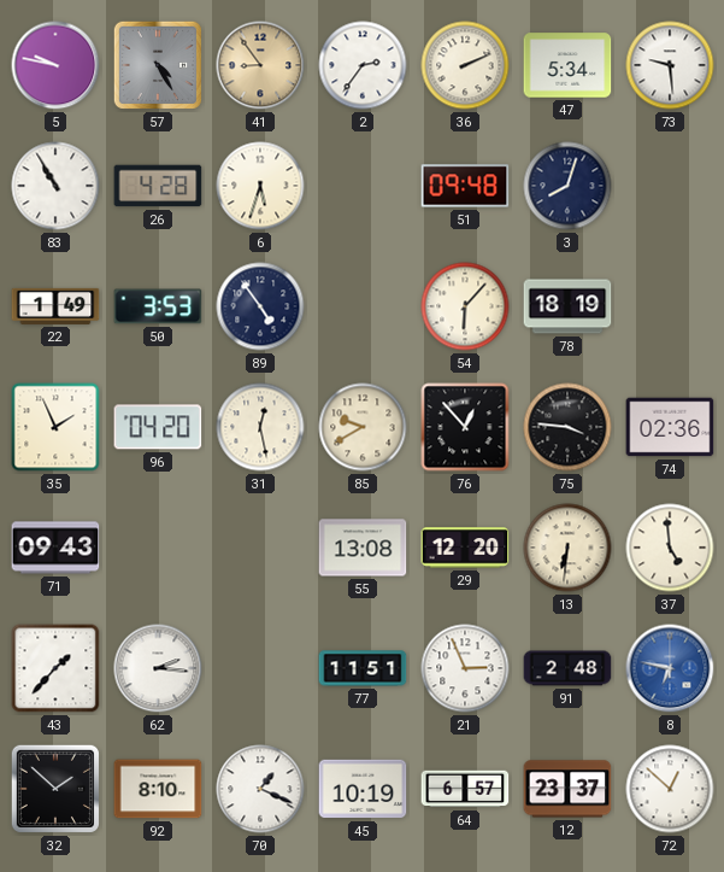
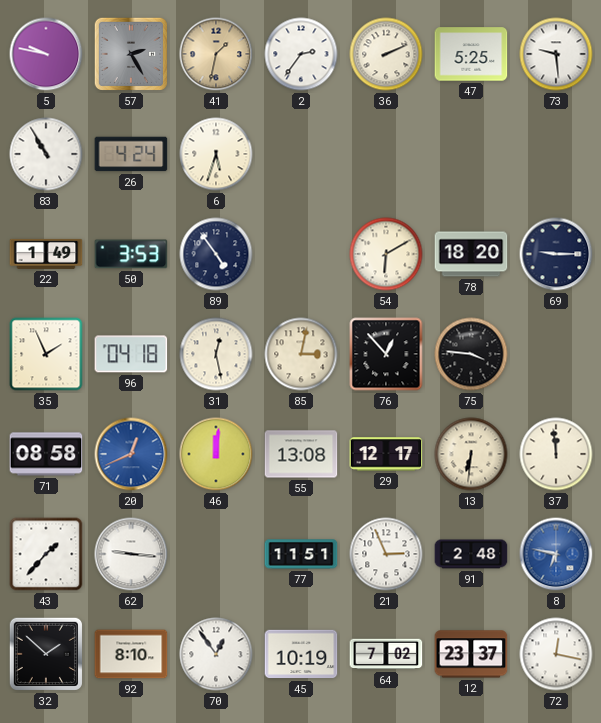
57: 4:25 -> 2:25 (131, 54)
41: 8:54 -> 1:32 (216, 54)
47: 5:34 -> 5:25 (471, 54)
26: 4:28 -> 4:24 (131, 154)
51: 09:48 -> none (465, 186)
3: 8:03 -> none (567, 186)
54: 6:07 -> 6:10 (386, 254)
78: 18:19 -> 18:20 (471, 254)
69: none -> 9:15 (556, 254)
96: 04:20 -> 04:18 (131, 354)
85: 9:40 -> 3:02 (301, 354)
74: 02:36 -> none (670, 427)
71: 09:43 -> 08:58 (46, 454)
20: none -> 12:41 (131, 454)
46: none -> 12:01 (216, 454)
29: 12:20 -> 12:17 (386, 454)
37: 4:59 -> 11:59 (556, 454)
62: 2:16 -> 9:16 (131, 554)
70: 1:19 -> 12:54 (216, 654)
64: 6:57 -> 7:02 (386, 654)
72: 12:52 -> 12:17 (556, 654)
